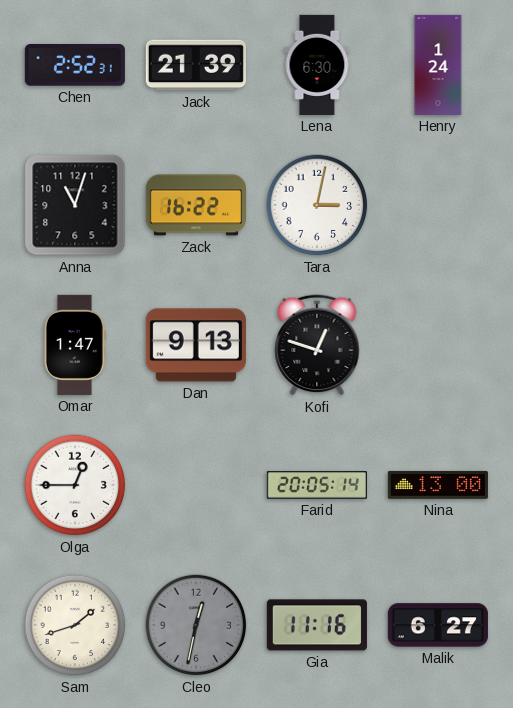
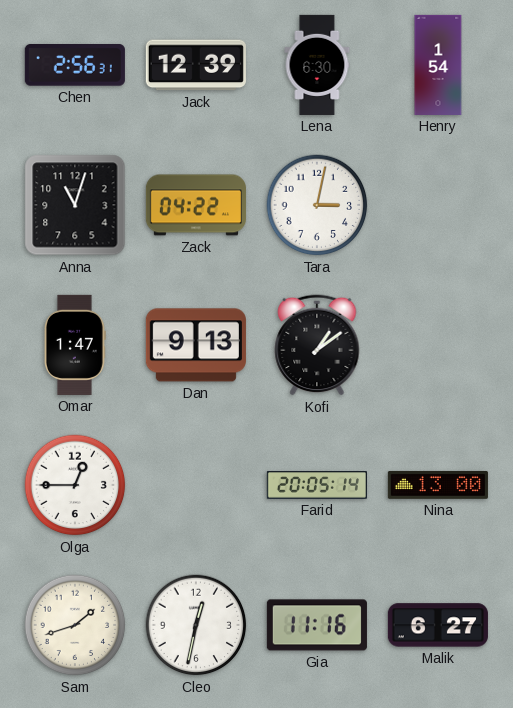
Chen: 2:52 -> 2:56 (75, 66)
Jack: 21:39 -> 12:39 (196, 65)
Henry: 1:24 -> 1:54 (438, 65)
Zack: 16:22 -> 04:22 (196, 205)
Kofi: 12:48 -> 1:09 (317, 345)
Cleo dial: grey -> white (196, 625)
